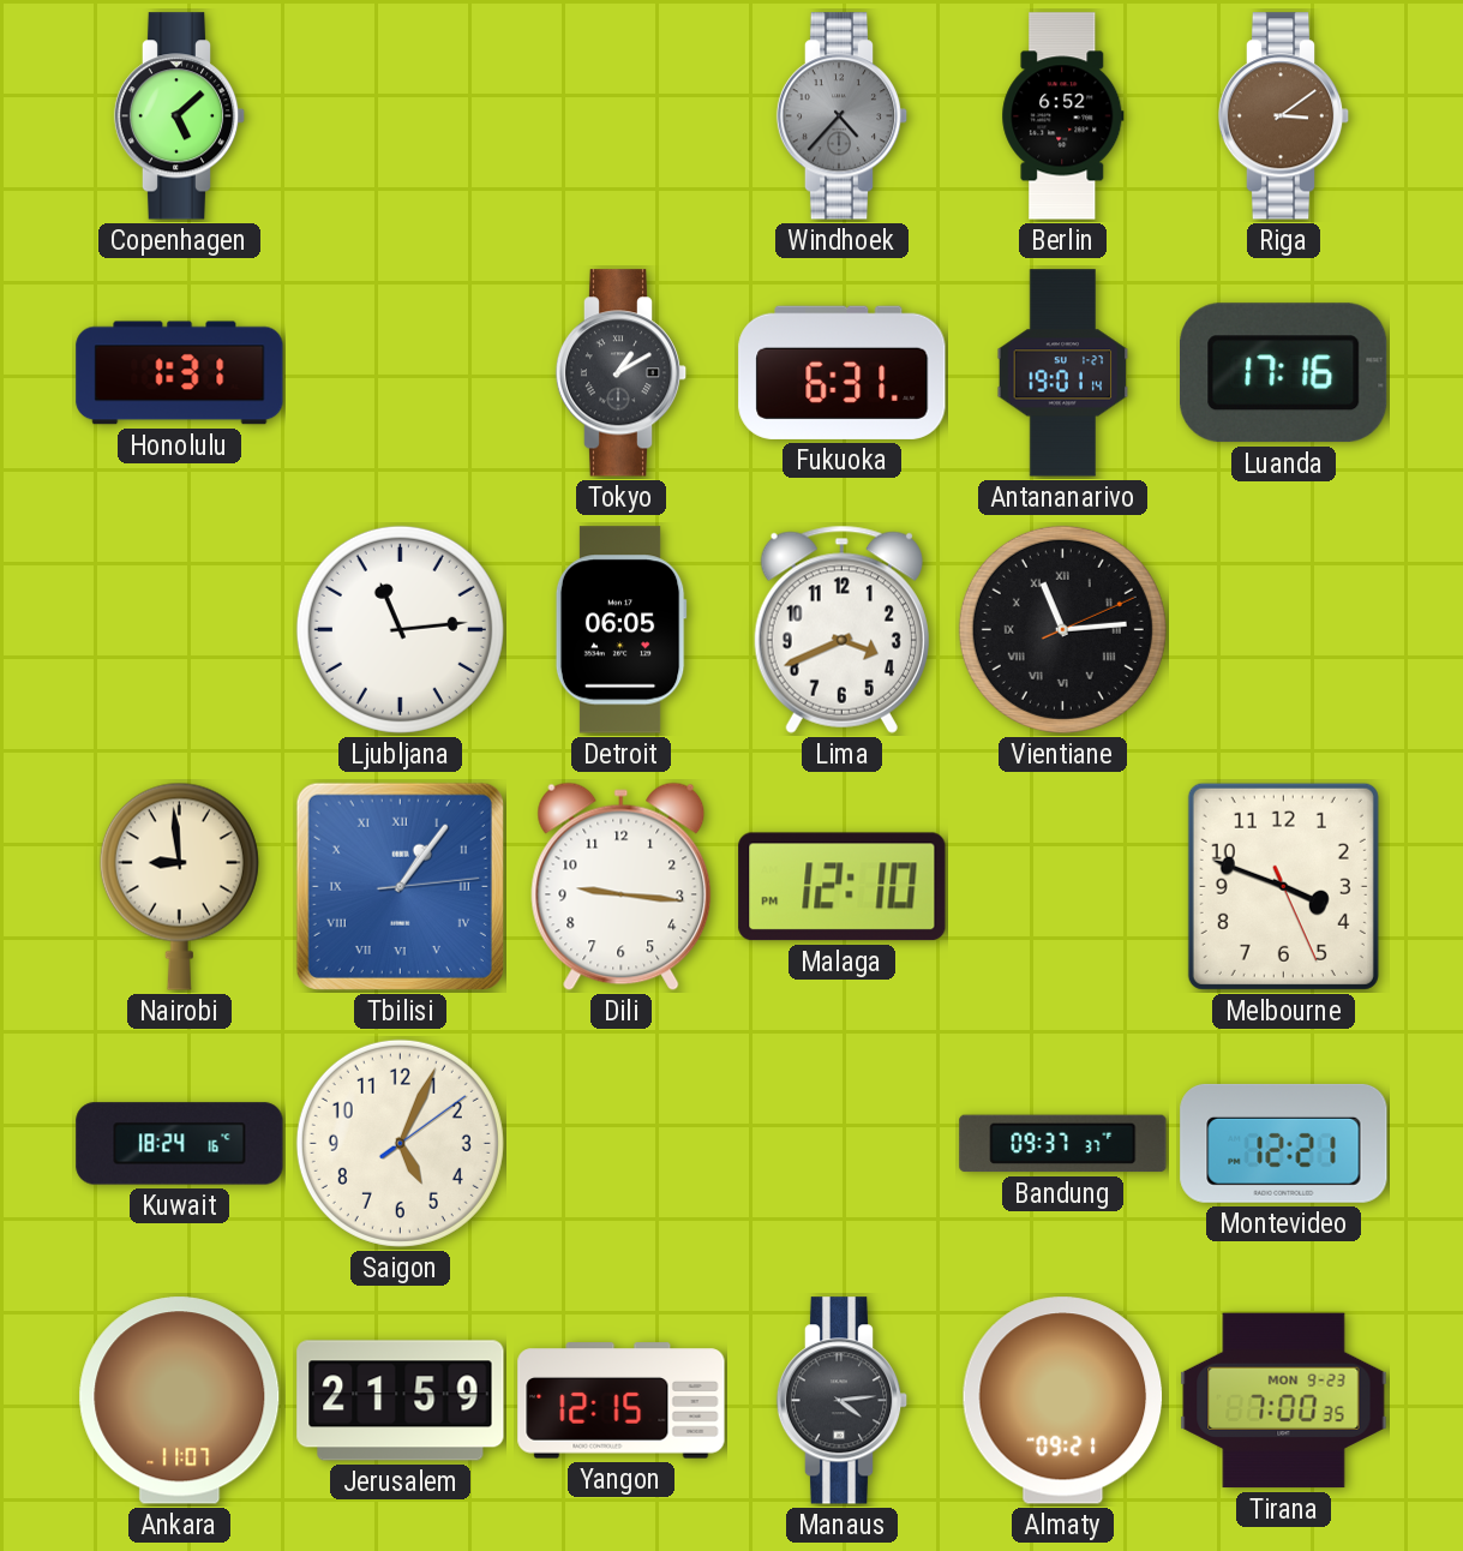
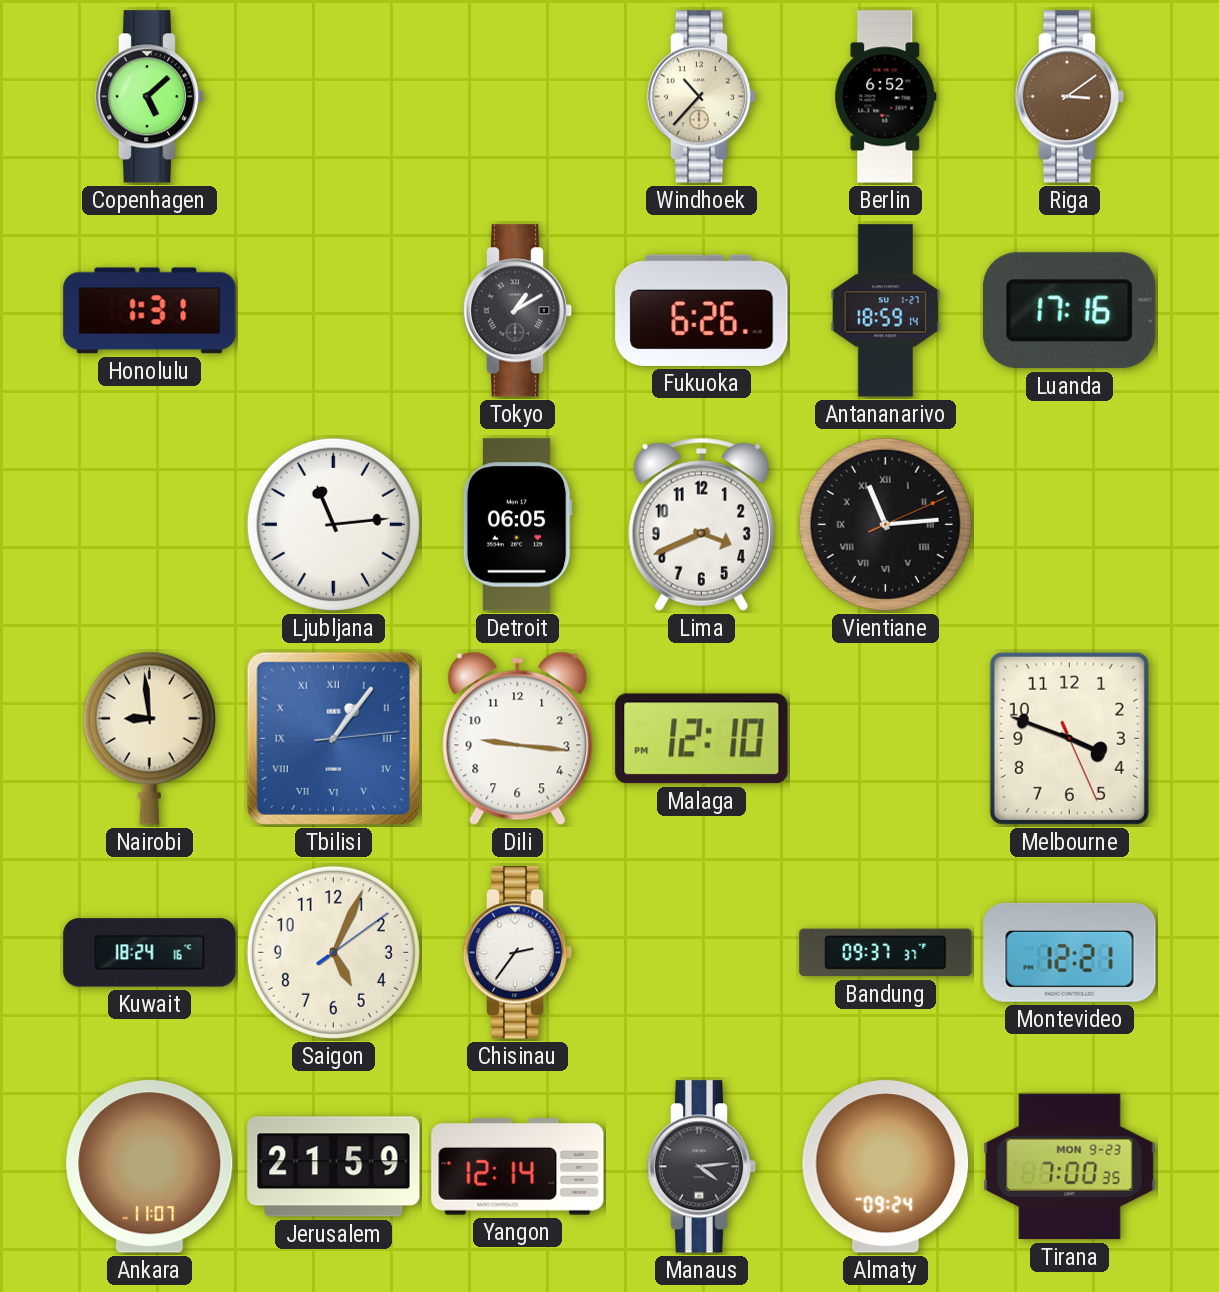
Windhoek: 4:37 -> 10:37 (702, 97)
Windhoek dial: grey -> cream (702, 97)
Fukuoka: 6:31 -> 6:26 (702, 310)
Antananarivo: 19:01 -> 18:59 (886, 311)
Chisinau: none -> 2:36 (518, 953)
Yangon: 12:15 -> 12:14 (518, 1167)
Almaty: 09:21 -> 09:24 (886, 1167)
